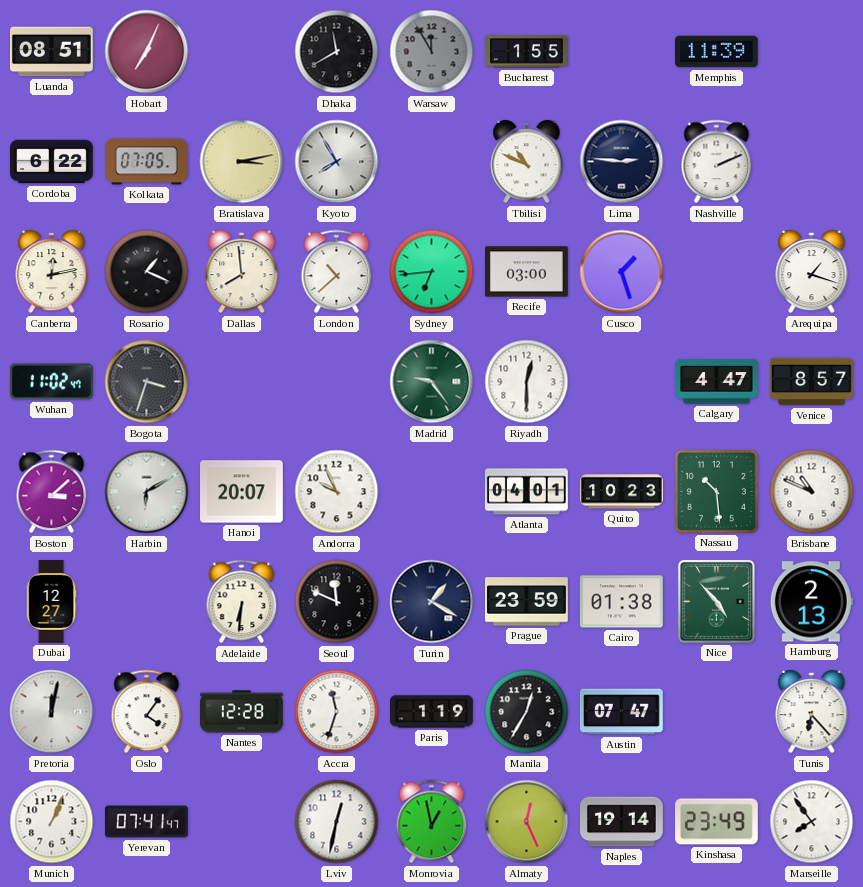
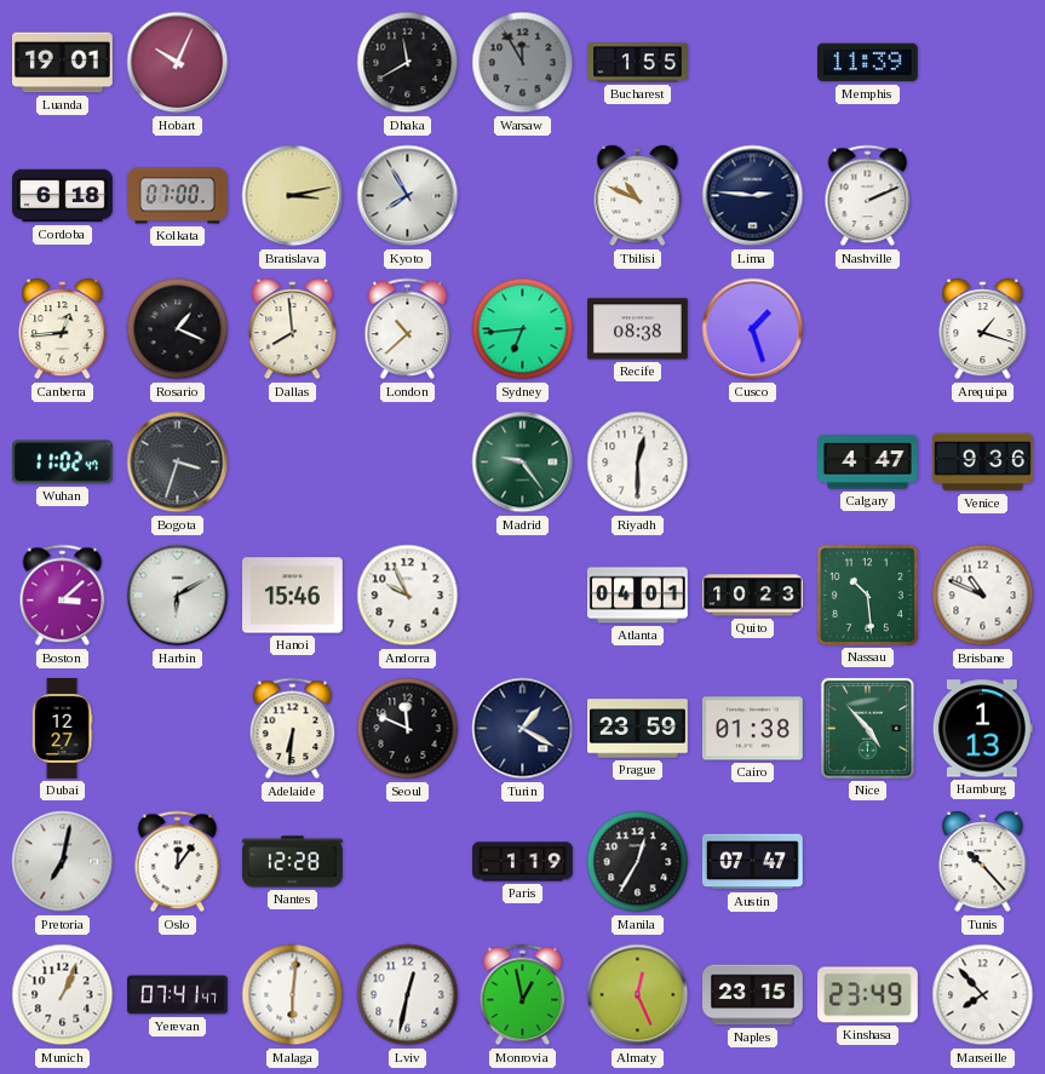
Luanda: 08:51 -> 19:01 (63, 63)
Hobart: 7:04 -> 10:04 (178, 63)
Cordoba: 6:22 -> 6:18 (63, 196)
Kolkata: 07:05 -> 07:00 (178, 196)
Canberra: 12:13 -> 12:44 (63, 329)
Recife: 03:00 -> 08:38 (638, 329)
Venice: 8:57 -> 9:36 (982, 463)
Hanoi: 20:07 -> 15:46 (293, 596)
Hamburg: 2:13 -> 1:13 (982, 729)
Pretoria: 12:02 -> 7:02 (63, 862)
Oslo: 4:06 -> 12:06 (178, 862)
Accra: 11:33 -> none (337, 712)
Tunis: 6:23 -> 10:23 (983, 862)
Malaga: none -> 6:01 (293, 995)
Naples: 19:14 -> 23:15 (753, 995)
Marseille: 7:54 -> 7:53 (983, 995)
